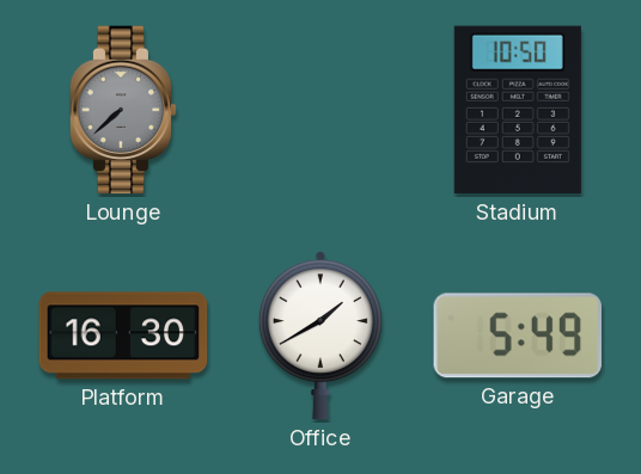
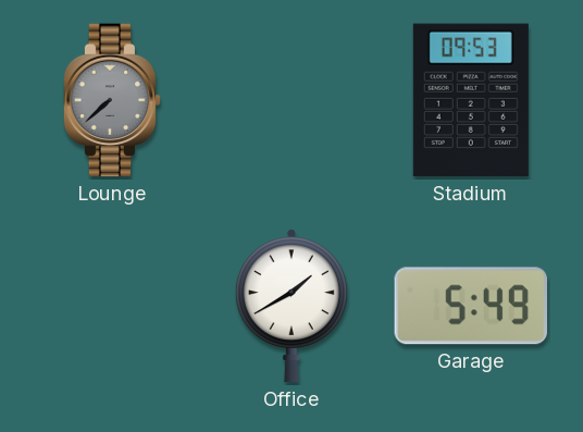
Stadium: 10:50 -> 09:53 (471, 100)
Platform: 16:30 -> none (123, 336)
